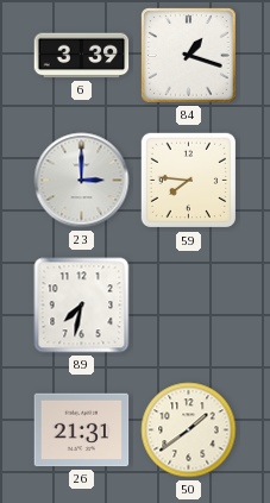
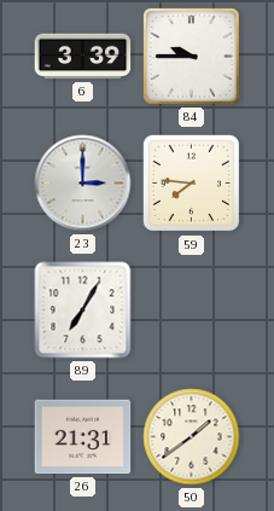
84: 1:18 -> 9:45 (192, 57)
89: 7:32 -> 7:05 (83, 310)
